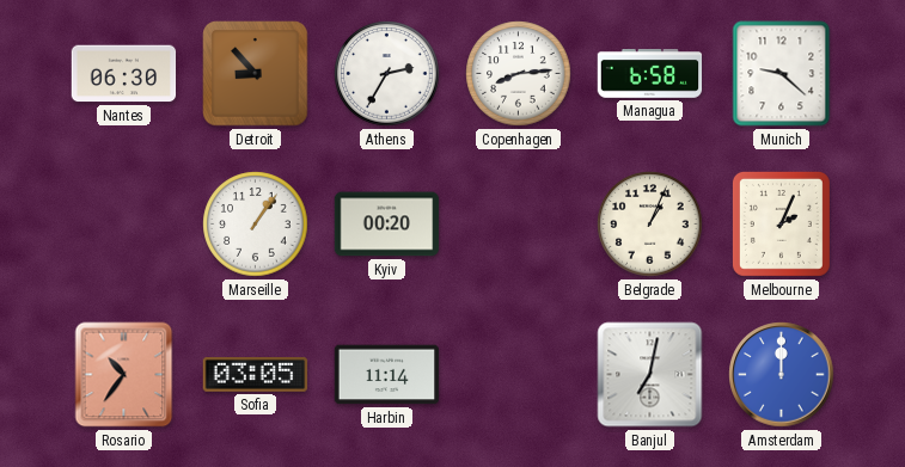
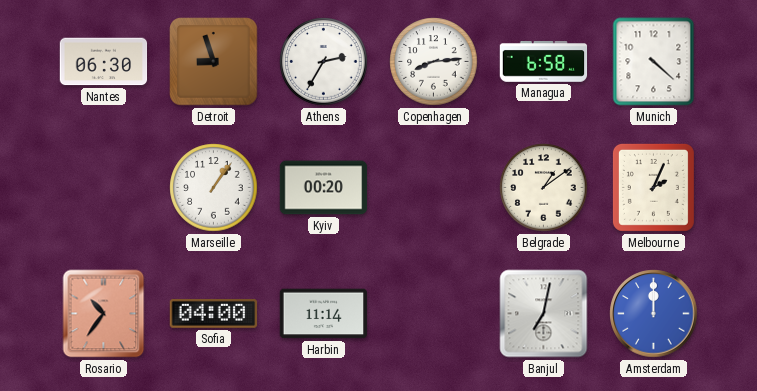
Detroit: 8:53 -> 8:57 (214, 62)
Munich: 9:22 -> 4:22 (654, 62)
Belgrade: 1:04 -> 1:09 (544, 188)
Sofia: 03:05 -> 04:00 (214, 314)
